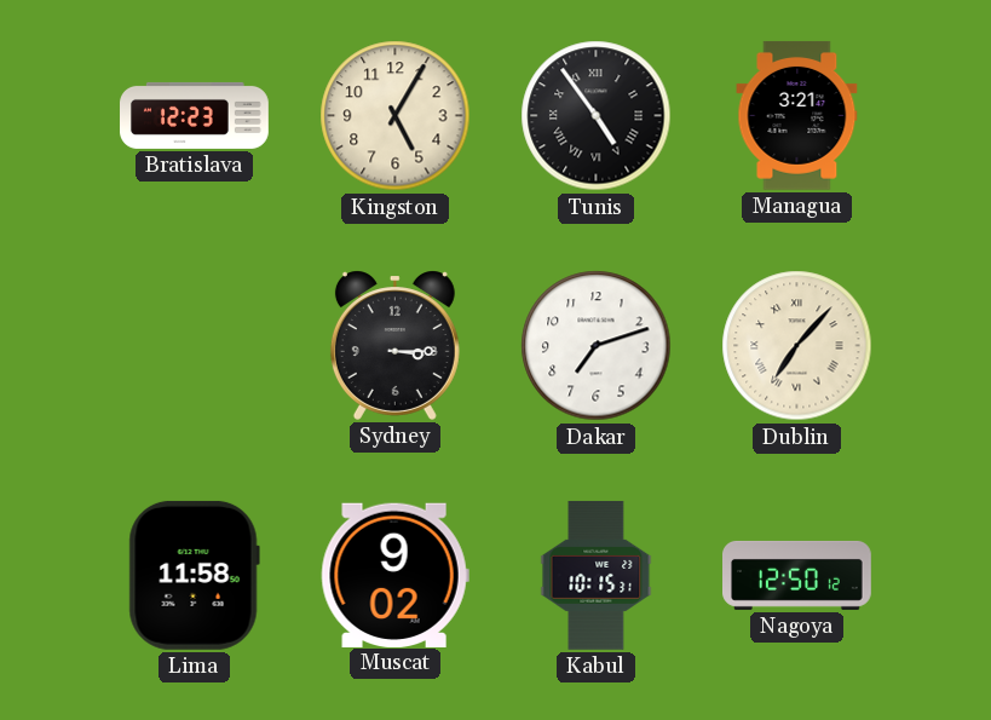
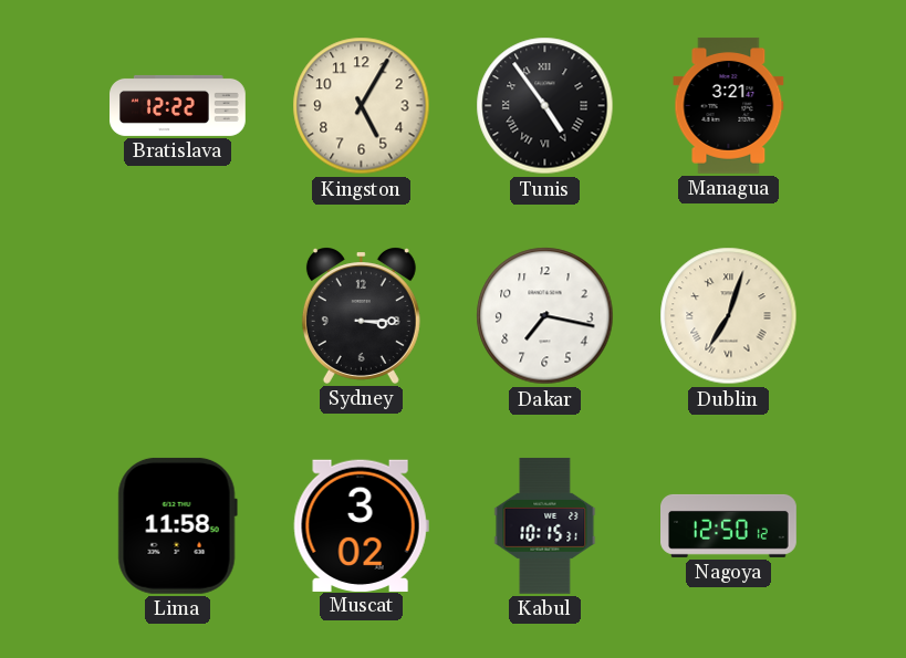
Bratislava: 12:23 -> 12:22 (178, 105)
Dakar: 7:12 -> 7:17 (545, 316)
Dublin: 7:07 -> 7:03 (729, 316)
Muscat: 9:02 -> 3:02 (361, 525)
